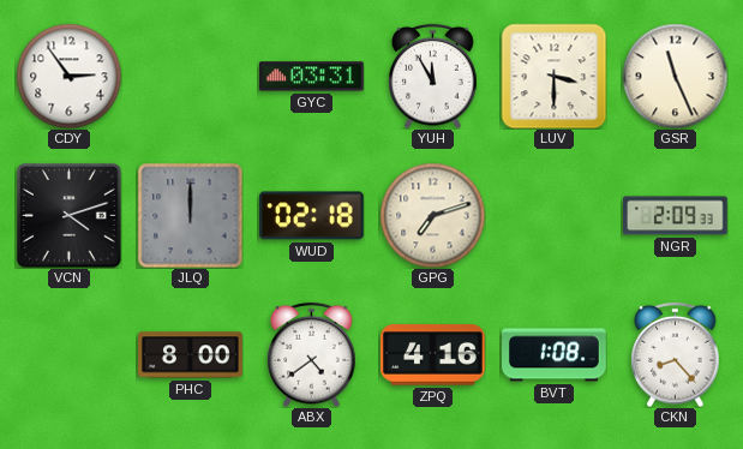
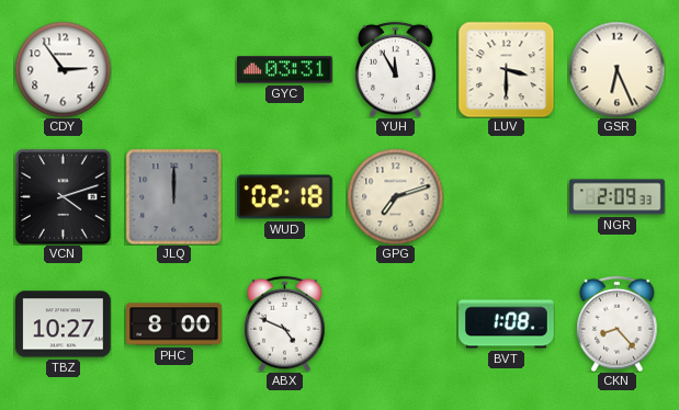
GSR: 11:26 -> 6:26 (616, 69)
TBZ: none -> 10:27 (64, 324)
ABX: 4:39 -> 4:49 (285, 323)
ZPQ: 4:16 -> none (433, 355)
